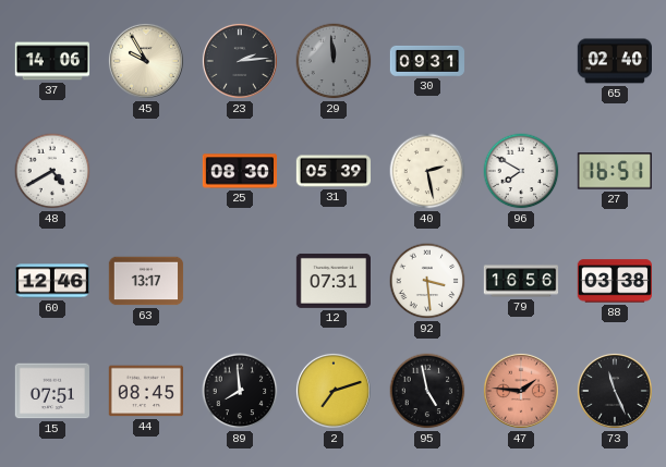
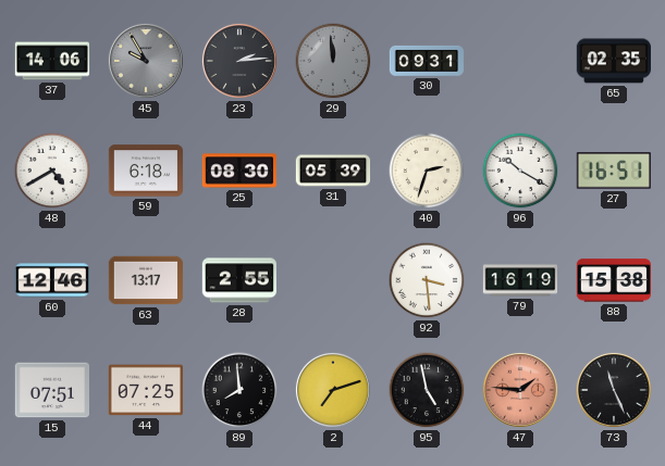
45 dial: cream -> grey (146, 61)
65: 02:40 -> 02:35 (613, 61)
59: none -> 6:18 (146, 171)
40: 2:28 -> 2:33 (427, 171)
96: 7:50 -> 10:20 (520, 171)
28: none -> 2:55 (238, 280)
12: 07:31 -> none (332, 281)
79: 16:56 -> 16:19 (520, 280)
88: 03:38 -> 15:38 (613, 280)
44: 08:45 -> 07:25 (145, 390)
